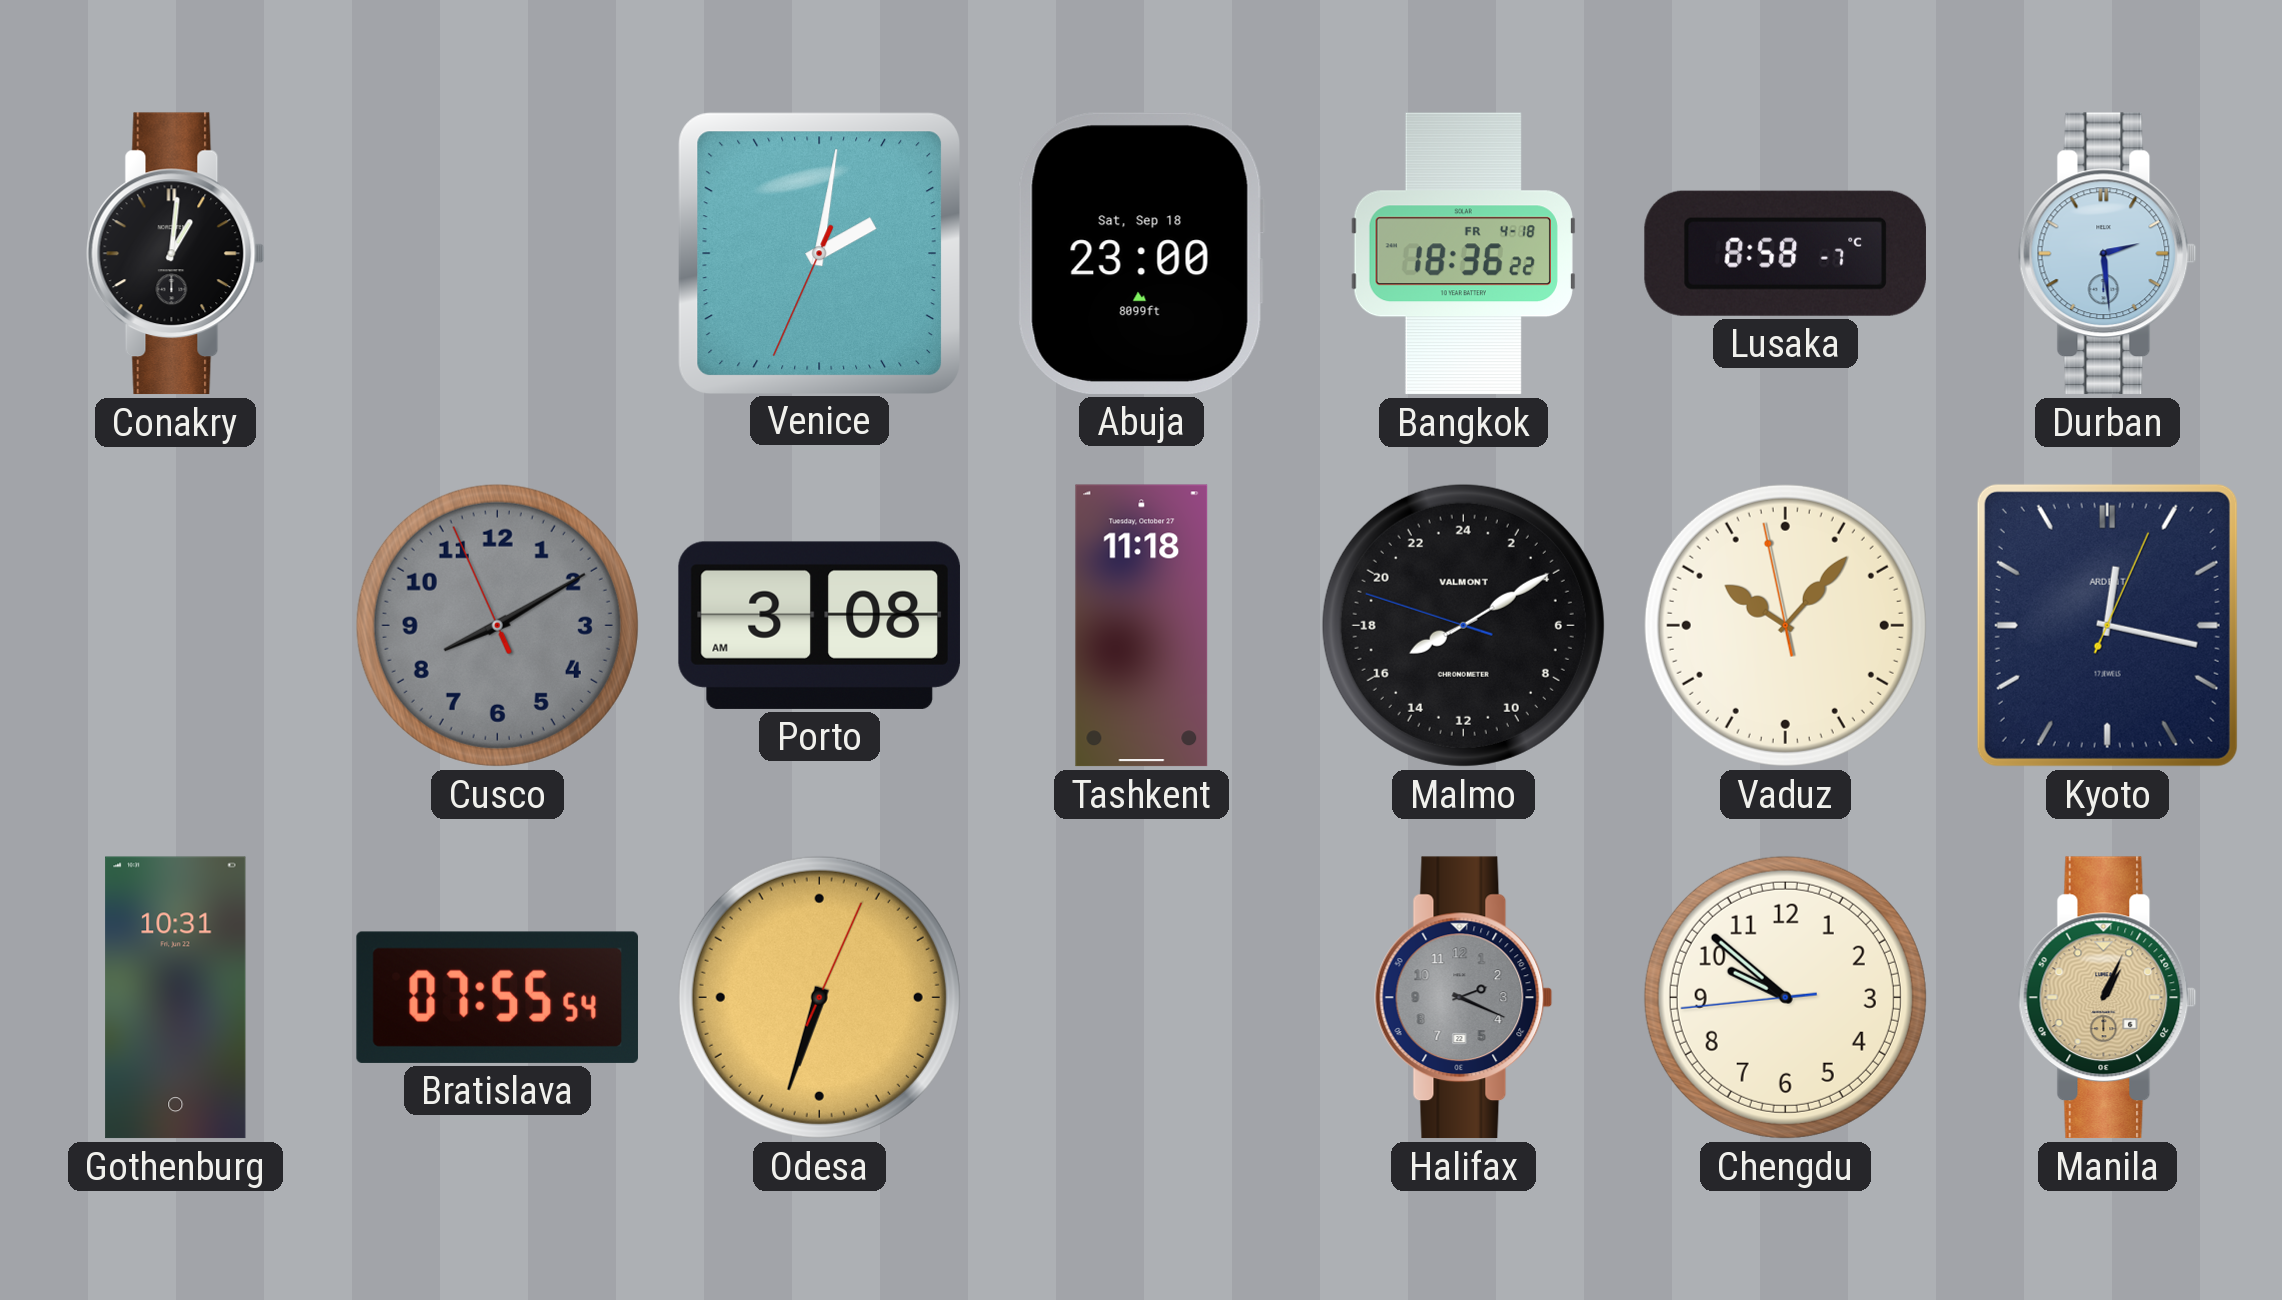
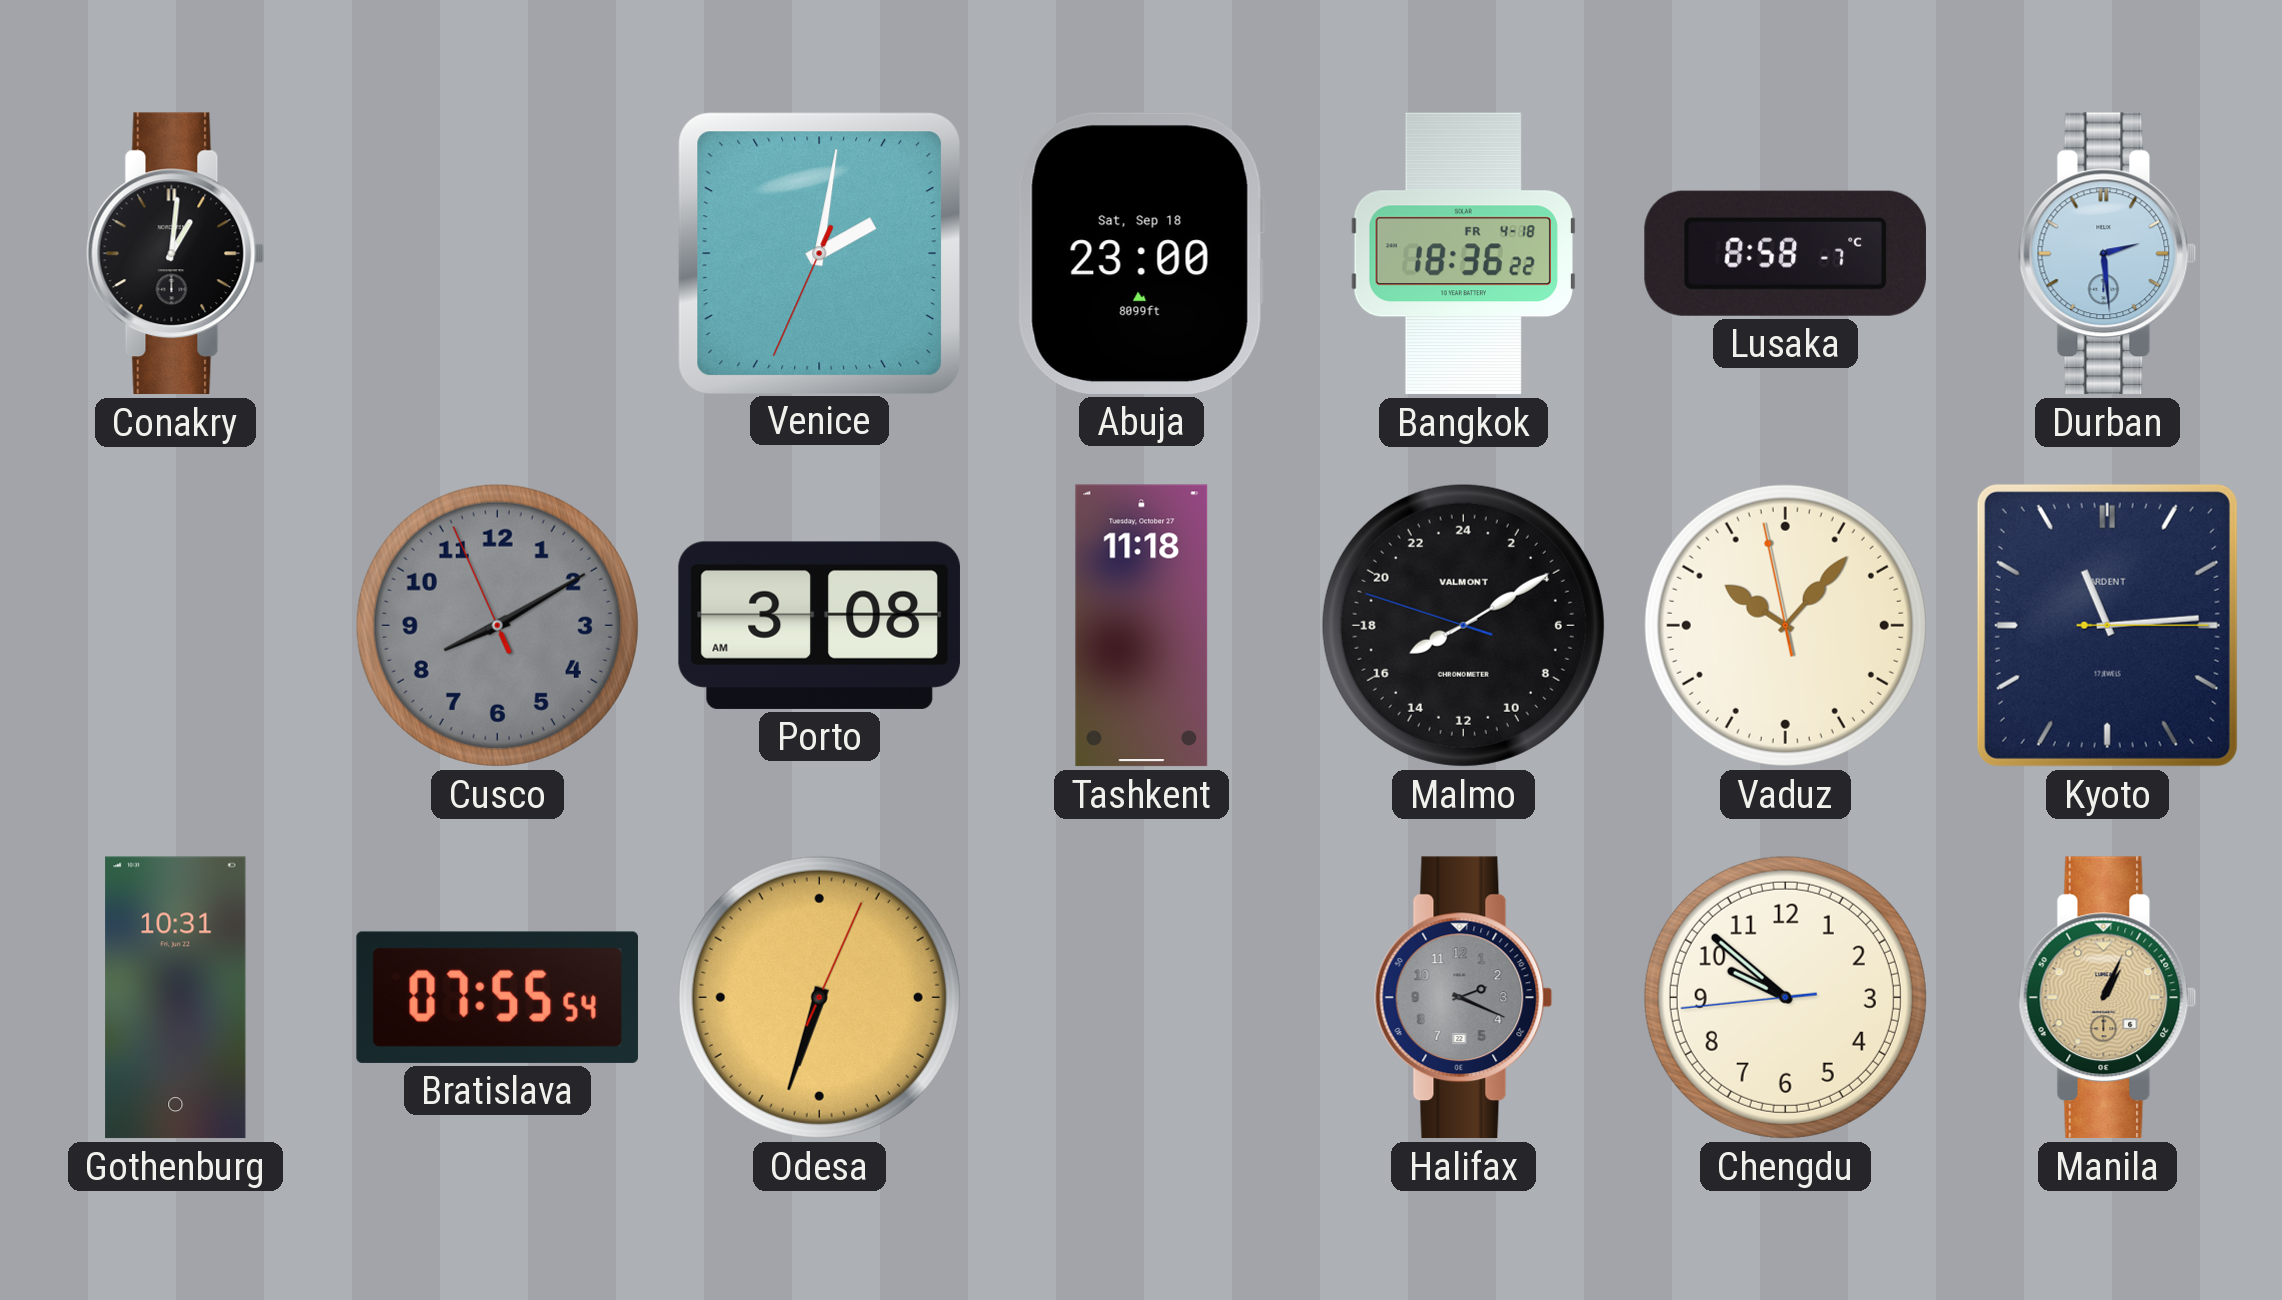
Kyoto: 12:17 -> 11:14 (2107, 625)
